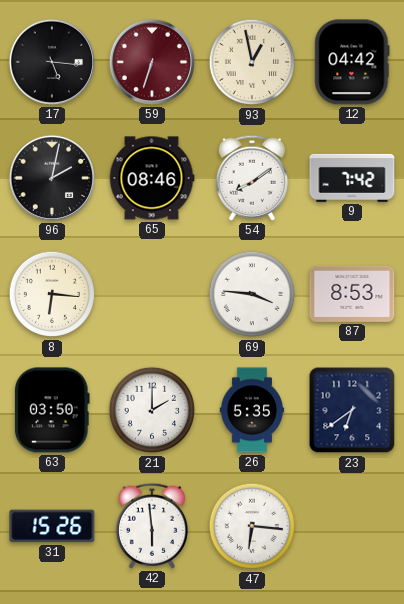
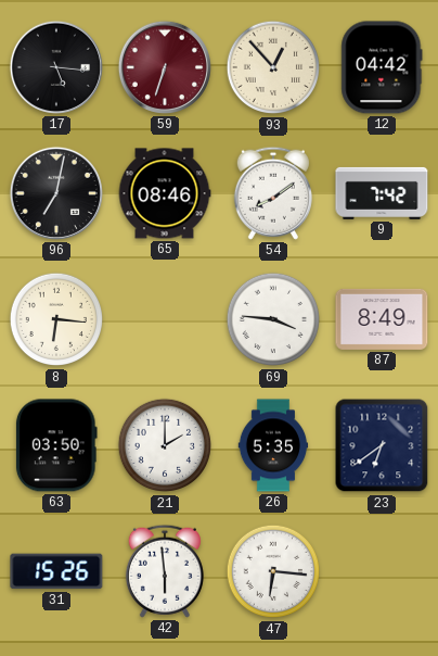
93: 12:58 -> 12:53 (273, 67)
96: 2:02 -> 7:02 (56, 193)
87: 8:53 -> 8:49 (382, 319)
